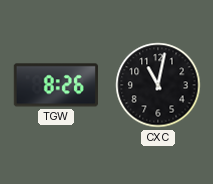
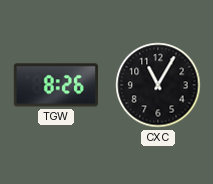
CXC: 11:02 -> 11:05 (158, 85)
